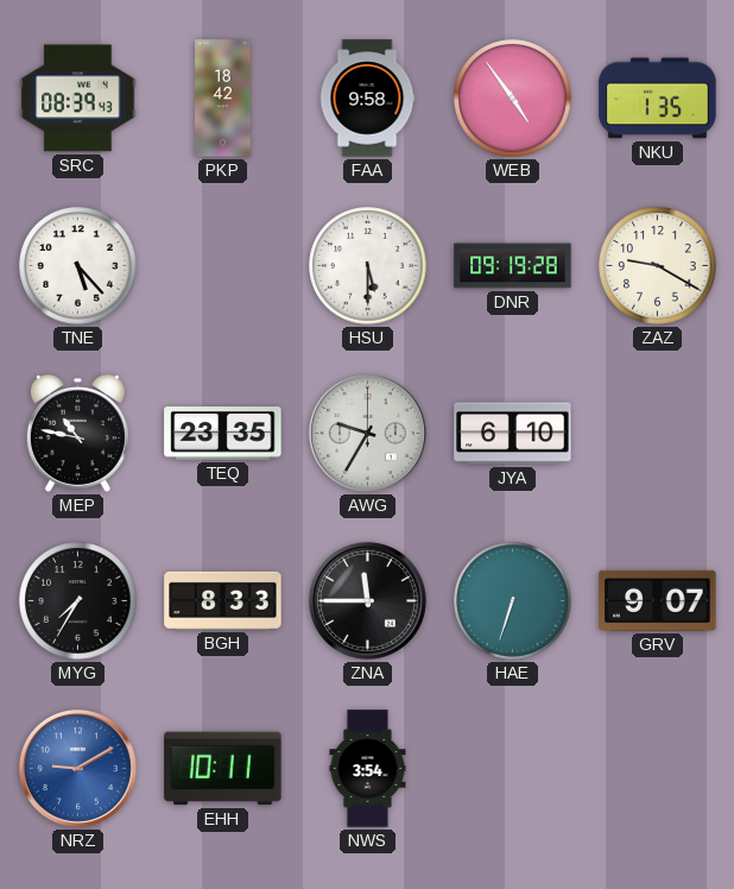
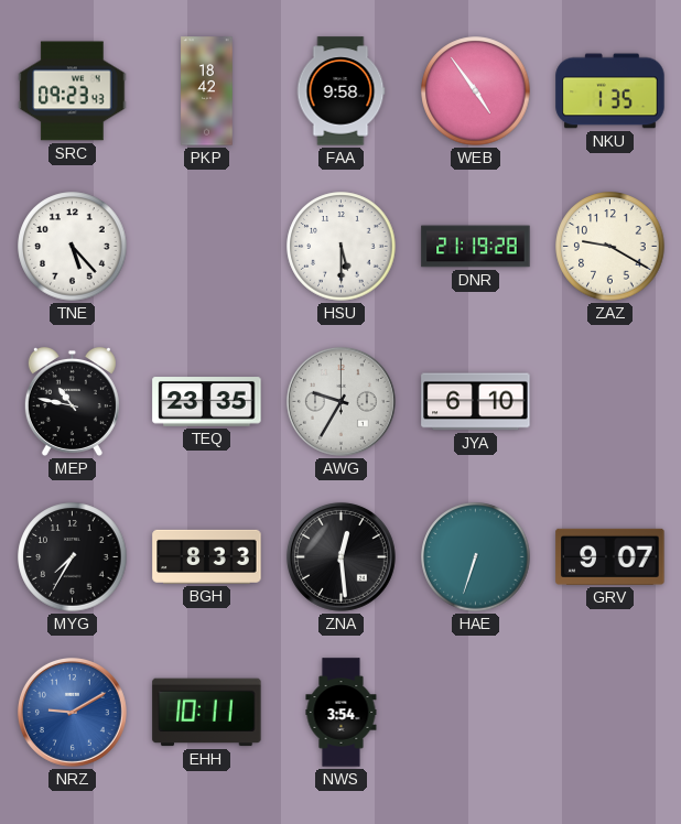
SRC: 08:39 -> 09:23 (73, 91)
DNR: 09:19 -> 21:19 (476, 247)
ZNA: 11:45 -> 12:29 (340, 556)
